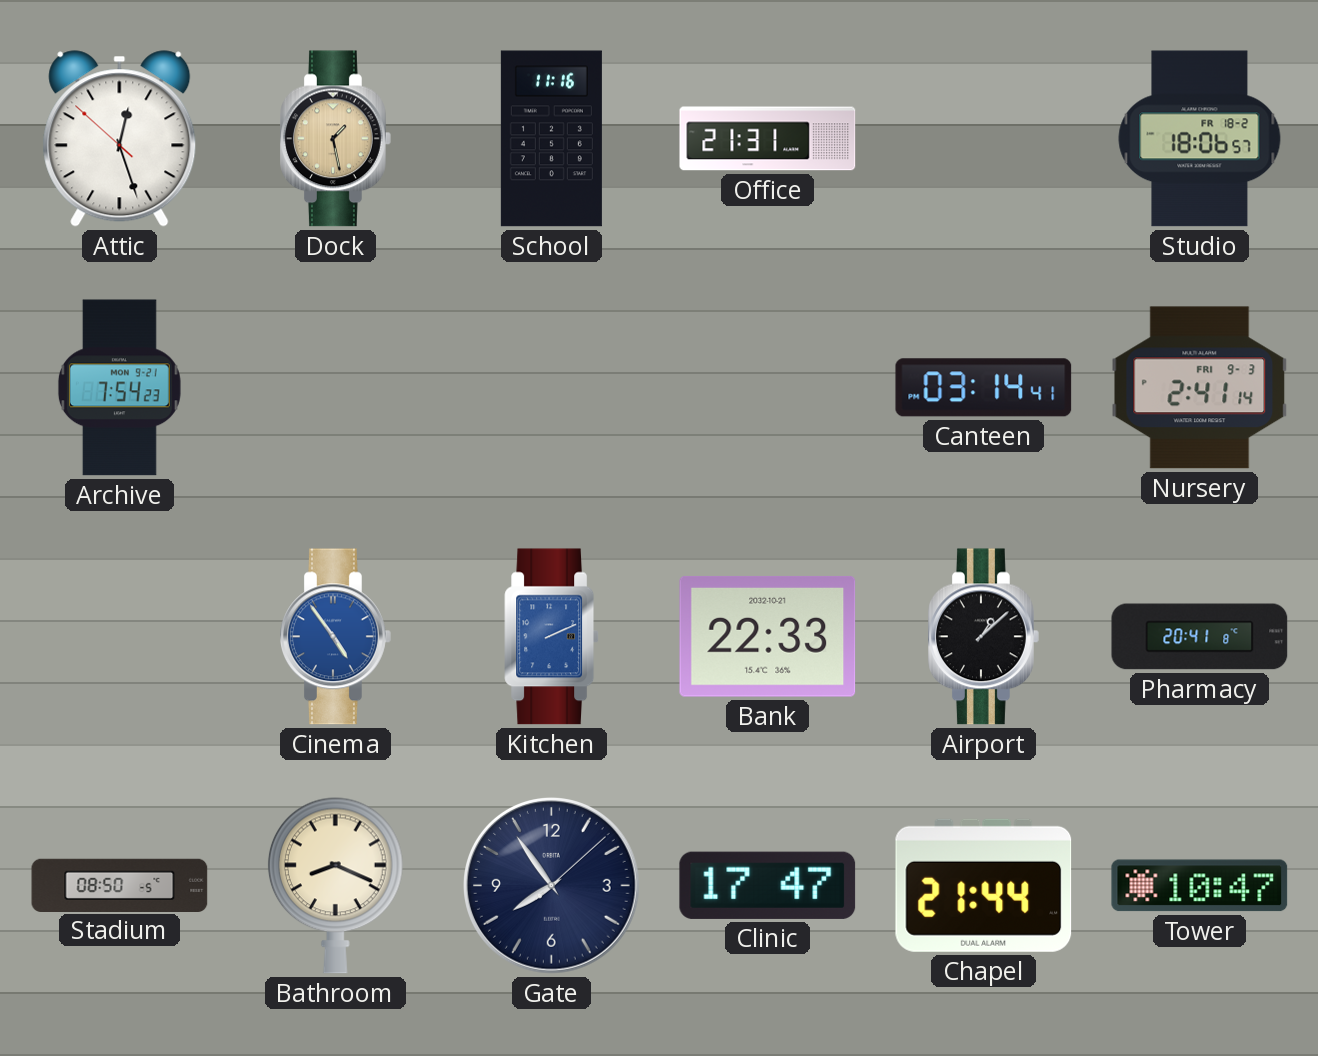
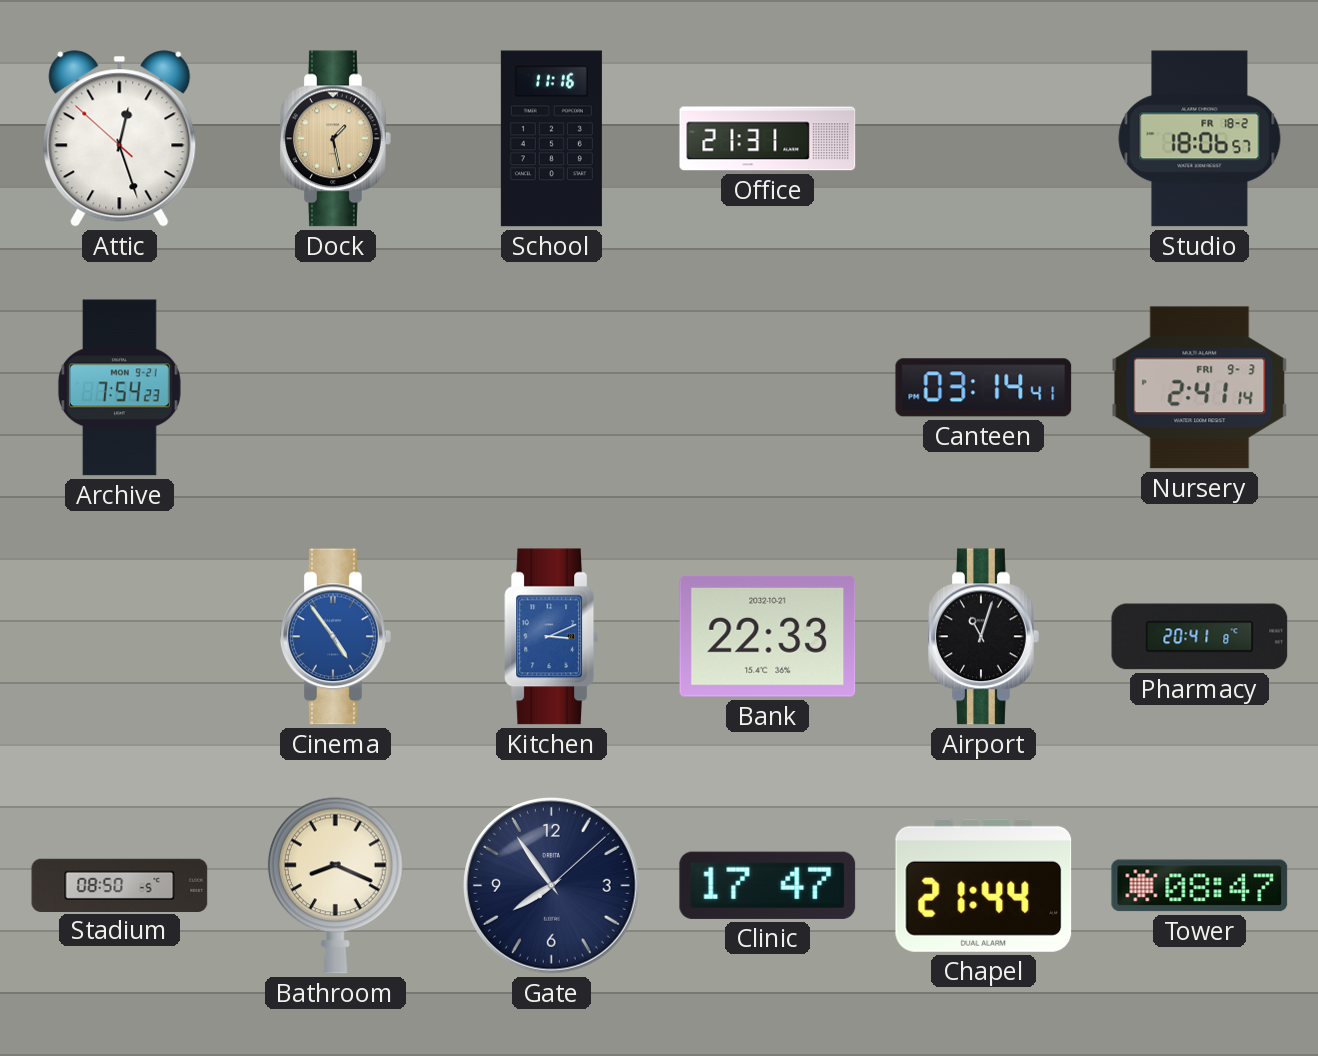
Kitchen: 2:11 -> 3:11 (551, 637)
Airport: 1:08 -> 11:03 (984, 637)
Tower: 10:47 -> 08:47 (1200, 886)
